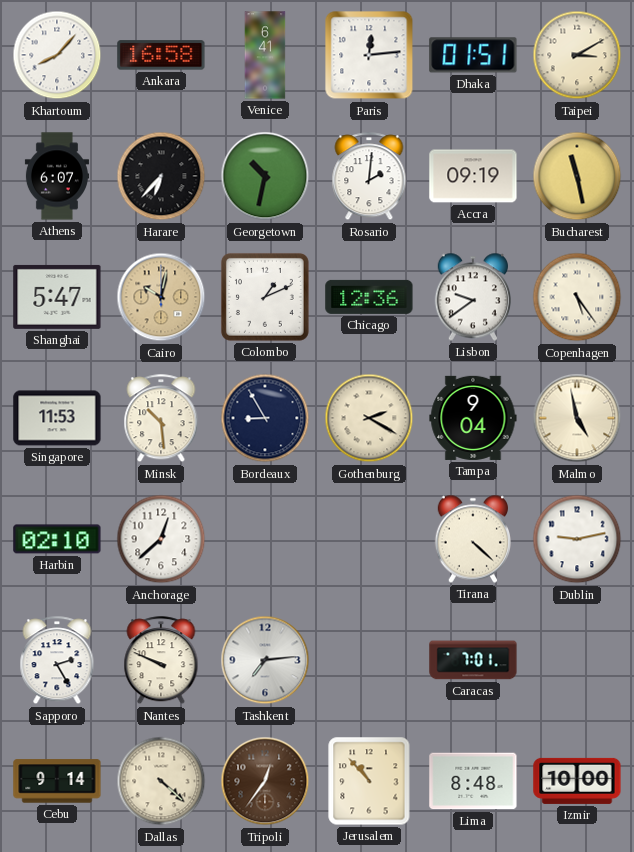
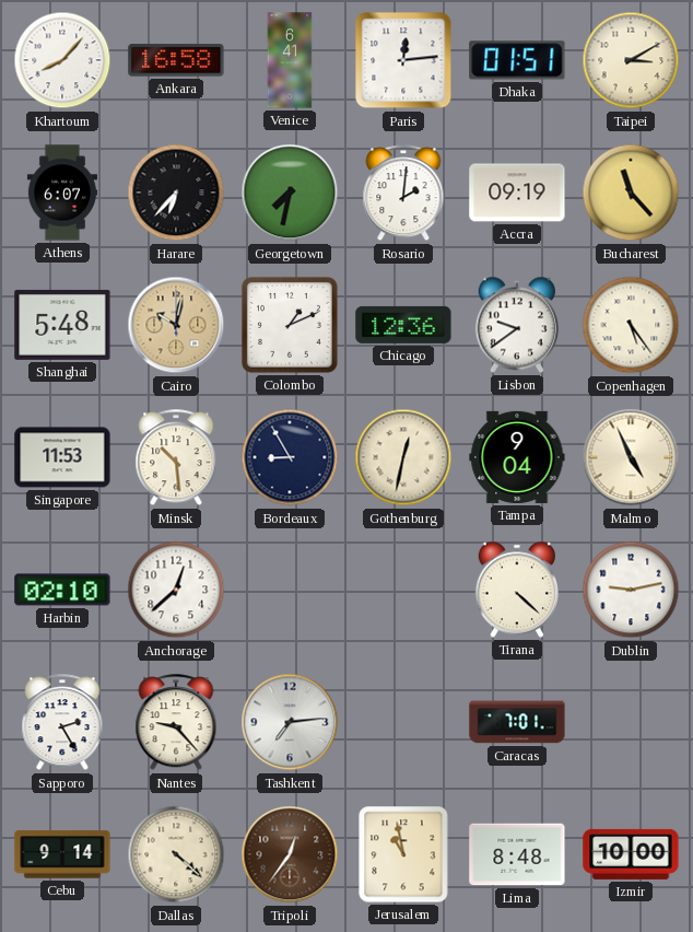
Georgetown: 10:32 -> 7:32 (290, 193)
Bucharest: 11:28 -> 11:23 (631, 193)
Shanghai: 5:47 -> 5:48 (62, 325)
Gothenburg: 2:20 -> 12:32 (403, 457)
Malmo: 4:58 -> 4:56 (631, 457)
Nantes: 9:49 -> 9:23 (176, 723)
Jerusalem: 10:53 -> 10:58 (403, 854)
